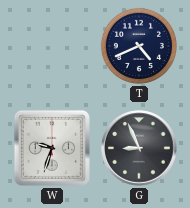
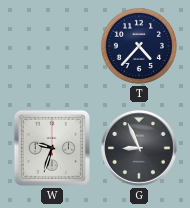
T: 4:41 -> 4:37 (139, 46)
